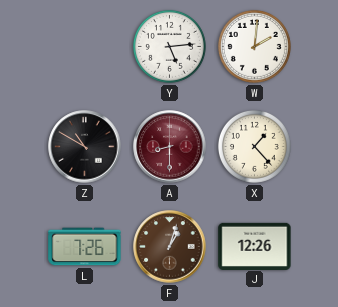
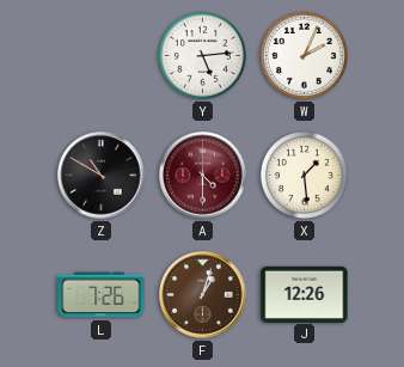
W: 2:01 -> 2:04 (304, 55)
A: 8:30 -> 4:30 (203, 176)
X: 1:23 -> 1:29 (304, 175)
